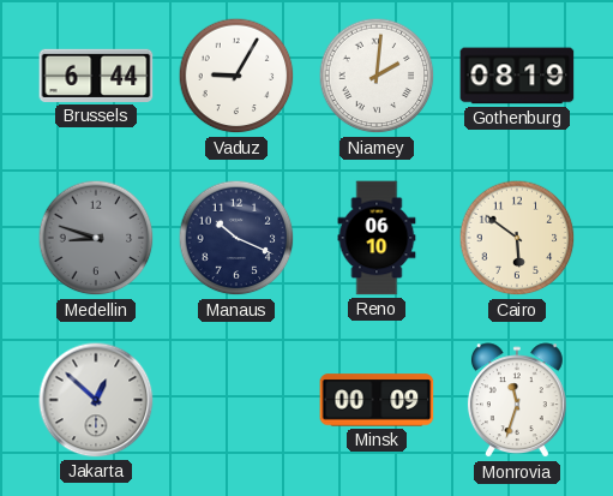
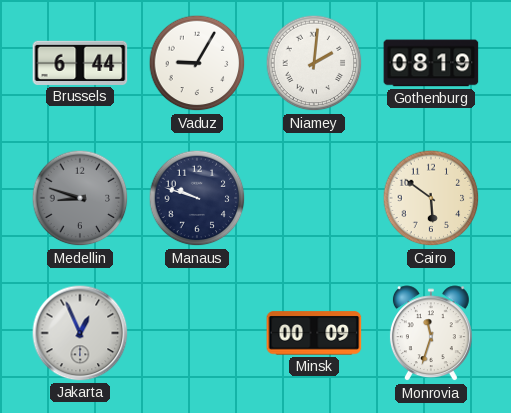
Manaus: 10:19 -> 9:48 (197, 198)
Reno: 06:10 -> none (377, 238)
Jakarta: 12:52 -> 12:56 (80, 333)
